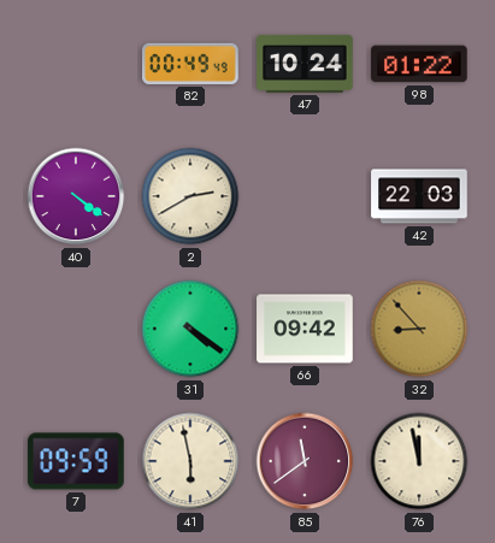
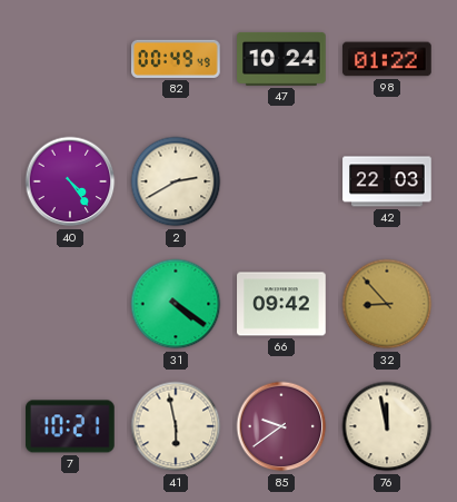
40: 4:21 -> 4:24 (70, 181)
7: 09:59 -> 10:21 (70, 426)
85: 11:39 -> 9:39 (281, 426)
